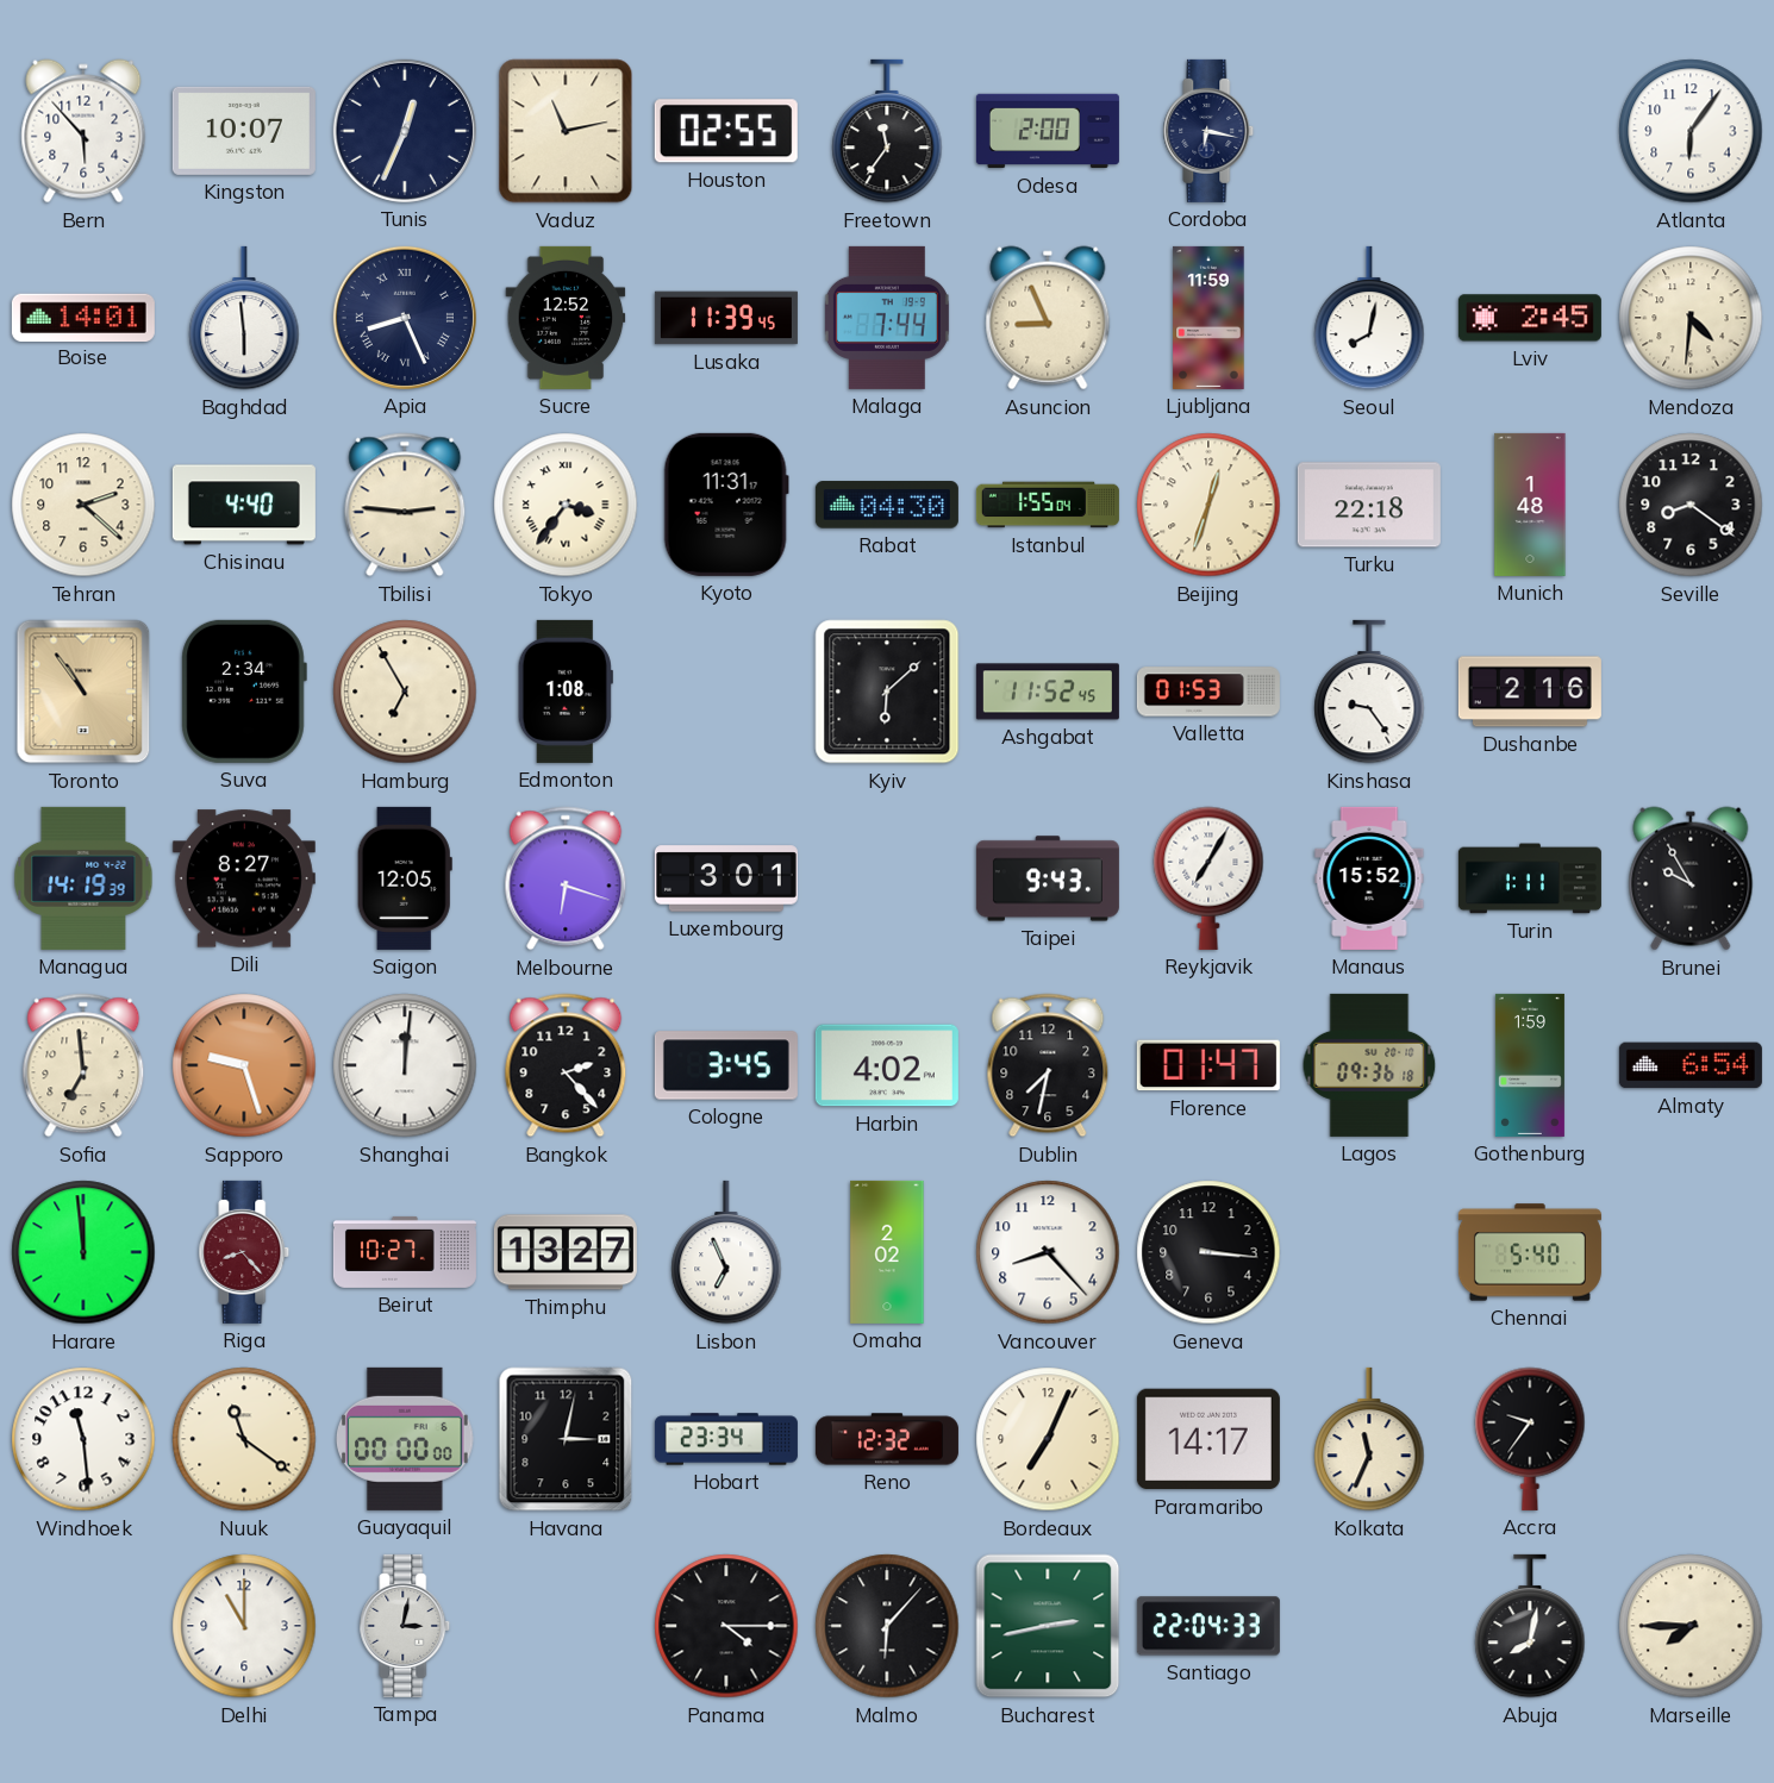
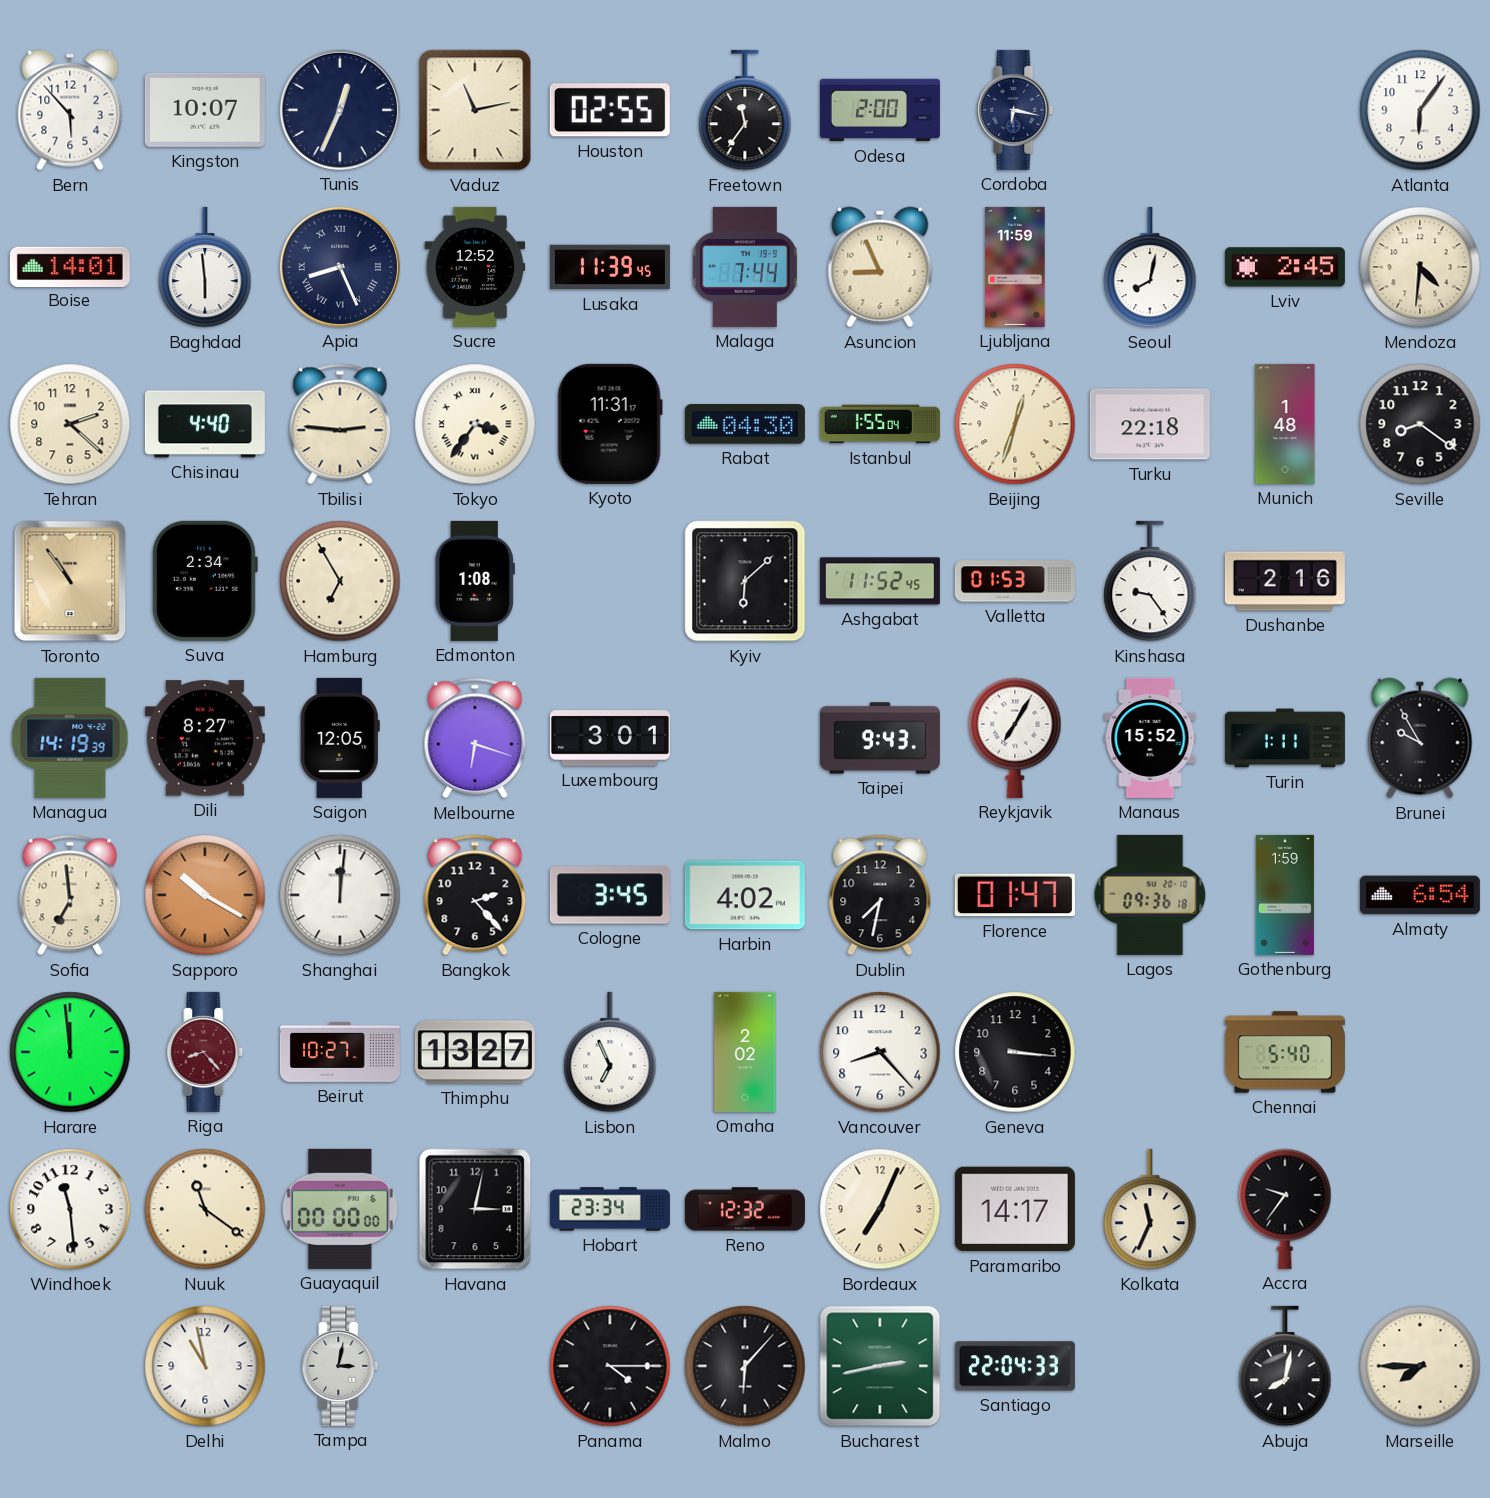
Sapporo: 9:27 -> 10:20 (205, 895)
Delhi: 11:00 -> 10:58 (205, 1366)
